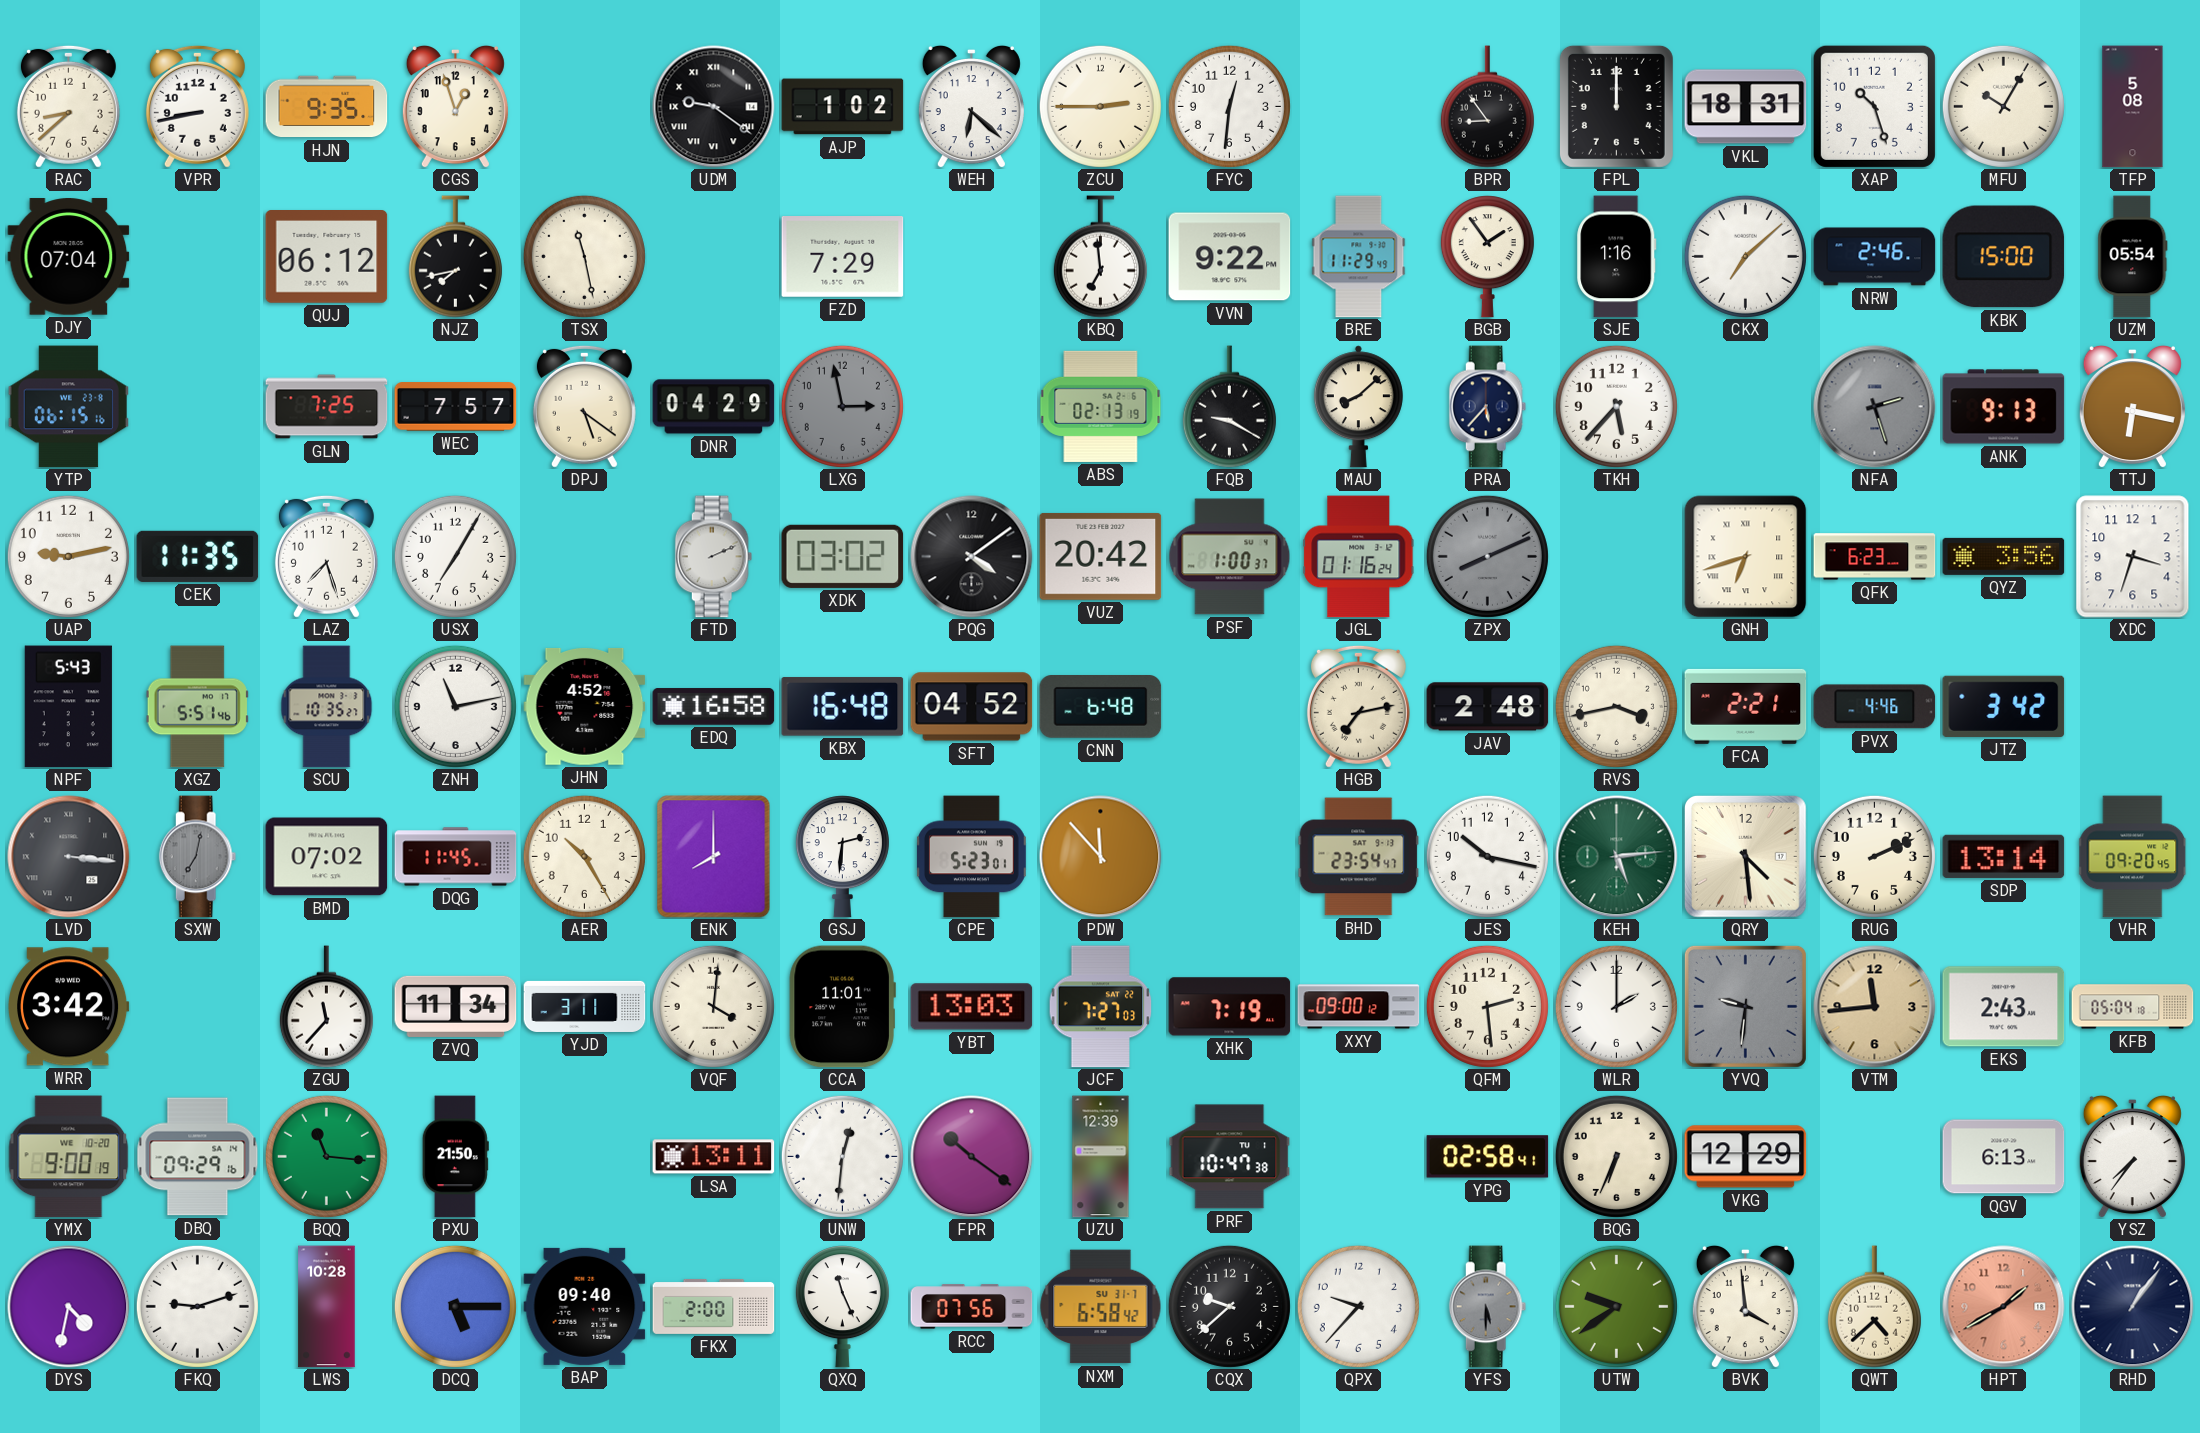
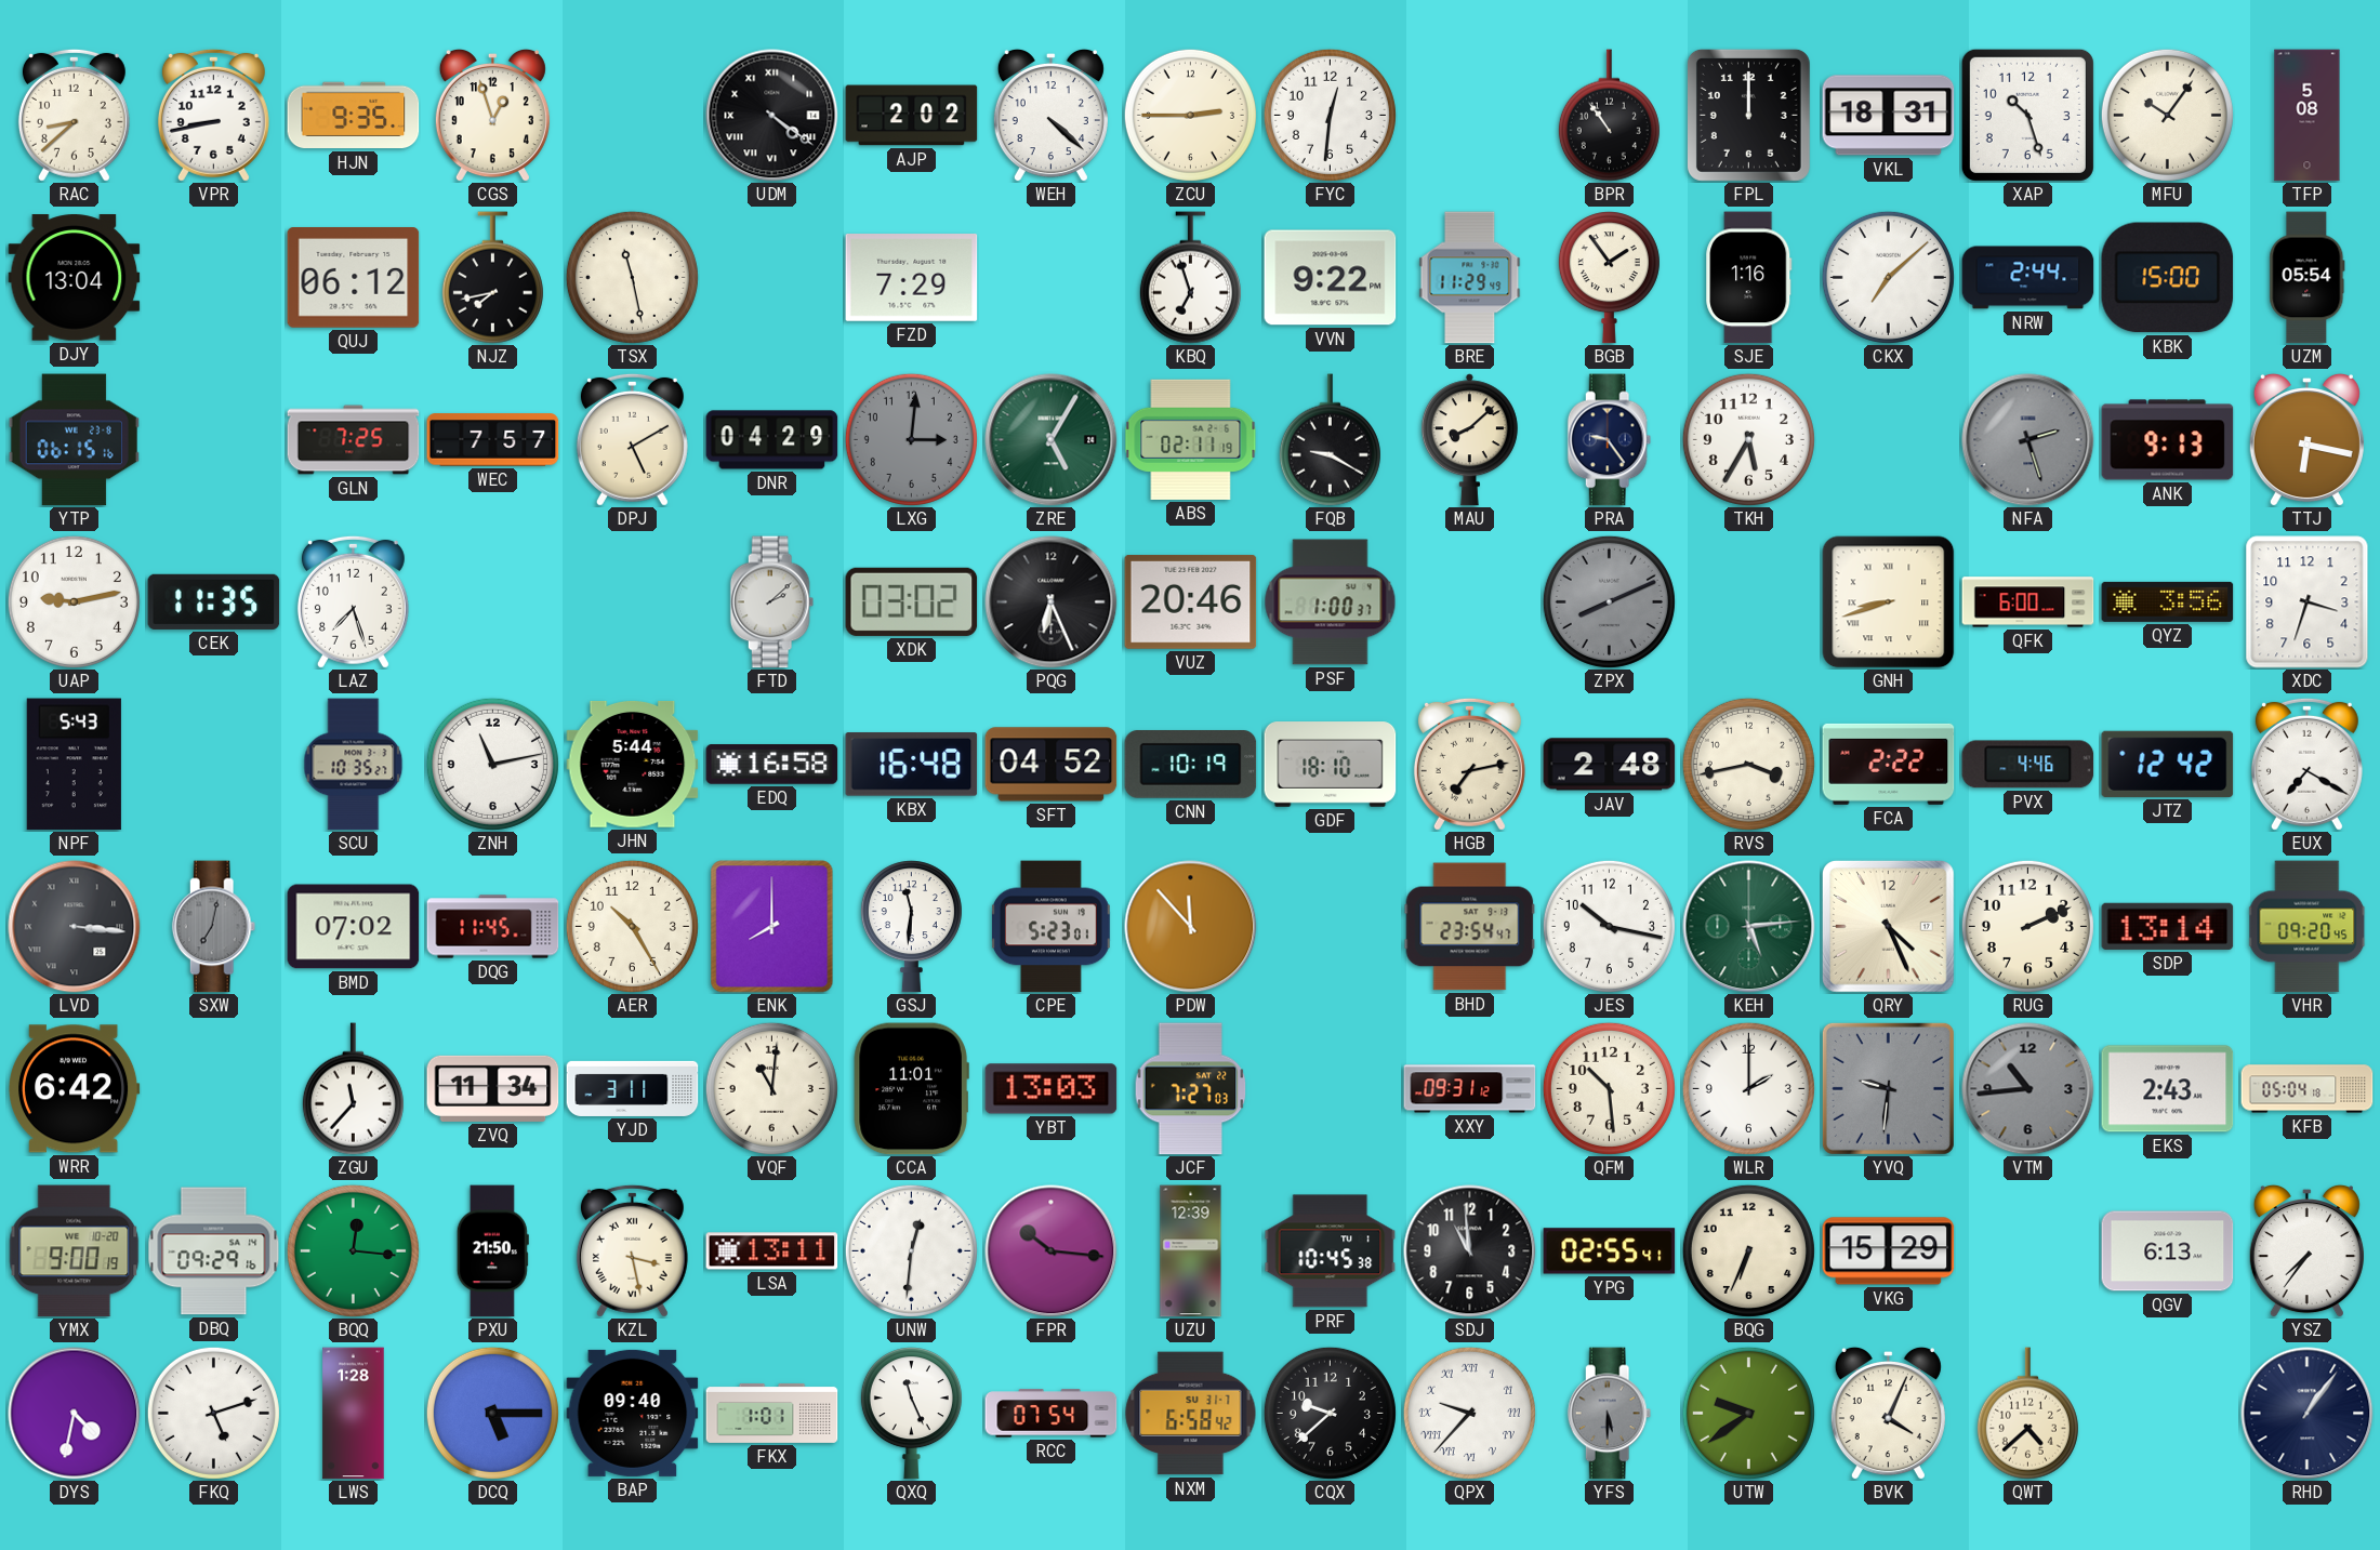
UDM: 9:21 -> 4:21 (772, 116)
AJP: 1:02 -> 2:02 (912, 116)
WEH: 6:22 -> 4:22 (1050, 115)
BPR: 8:54 -> 10:54 (1609, 116)
MFU: 10:05 -> 10:06 (2167, 115)
DJY: 07:04 -> 13:04 (75, 278)
KBQ: 6:59 -> 6:57 (1190, 278)
NRW: 2:46 -> 2:44 (2028, 278)
DPJ: 5:21 -> 5:10 (632, 439)
LXG: 2:58 -> 3:01 (911, 439)
ZRE: none -> 5:05 (1052, 440)
ABS: 02:13 -> 02:11 (1191, 439)
PRA: 5:37 -> 9:24 (1610, 440)
TKH: 5:37 -> 5:35 (1748, 439)
USX: 7:05 -> none (455, 556)
FTD: 2:11 -> 2:08 (772, 602)
PQG: 4:09 -> 6:26 (1052, 602)
VUZ: 20:42 -> 20:46 (1191, 601)
JGL: 01:16 -> none (1359, 557)
GNH: 6:42 -> 8:42 (1889, 602)
QFK: 6:23 -> 6:00 (2028, 602)
XGZ: 5:51 -> none (197, 707)
JHN: 4:52 -> 5:44 (633, 764)
CNN: 6:48 -> 10:19 (1191, 765)
GDF: none -> 18:10 (1331, 765)
FCA: 2:21 -> 2:22 (1889, 764)
JTZ: 3:42 -> 12:42 (2168, 764)
EUX: none -> 7:20 (2306, 764)
GSJ: 2:31 -> 11:31 (911, 927)
QRY: 4:29 -> 4:26 (1888, 926)
WRR: 3:42 -> 6:42 (75, 1089)
VQF: 4:01 -> 11:01 (771, 1088)
XHK: 7:19 -> none (1230, 1007)
XXY: 09:00 -> 09:31 (1470, 1089)
QFM: 2:29 -> 10:29 (1609, 1088)
VTM: 11:44 -> 10:44 (2028, 1089)
VTM dial: champagne -> grey (2028, 1089)
BQQ: 11:16 -> 12:16 (353, 1250)
KZL: none -> 3:28 (632, 1250)
FPR: 10:21 -> 10:16 (1052, 1251)
PRF: 10:47 -> 10:45 (1331, 1251)
SDJ: none -> 10:59 (1470, 1251)
YPG: 02:58 -> 02:55 (1610, 1251)
VKG: 12:29 -> 15:29 (1889, 1251)
FKQ: 9:12 -> 5:12 (213, 1413)
LWS: 10:28 -> 1:28 (354, 1414)
FKX: 2:00 -> 1:01 (772, 1413)
RCC: 07:56 -> 07:54 (1052, 1414)
QPX numerals: Arabic -> Roman (1469, 1413)
BVK: 3:59 -> 4:04 (1888, 1413)
HPT: 1:40 -> none (2004, 1307)
